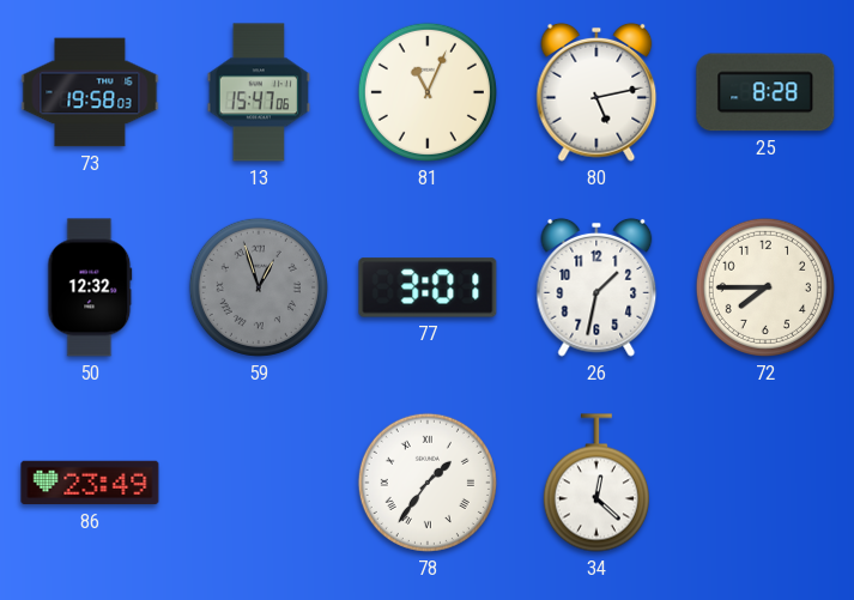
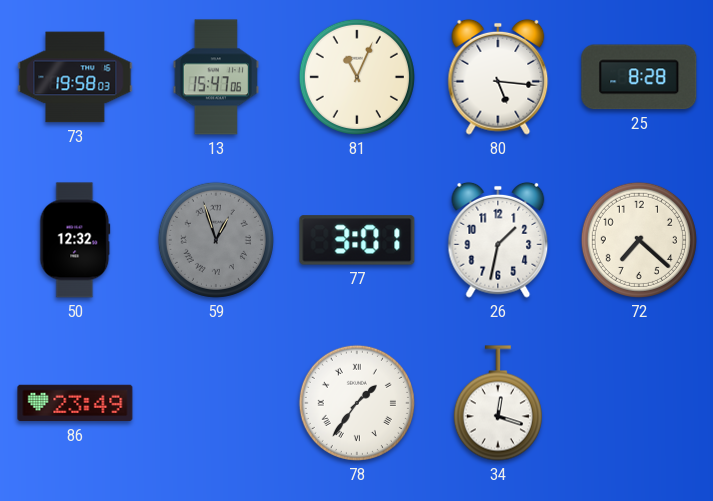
80: 5:13 -> 5:16 (498, 77)
72: 7:45 -> 7:22 (639, 240)
34: 12:22 -> 12:18 (498, 403)
